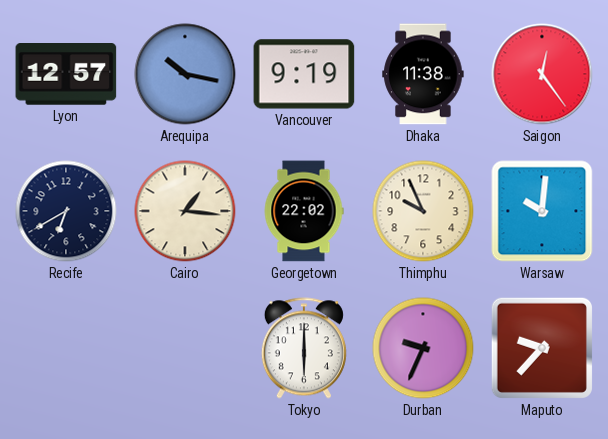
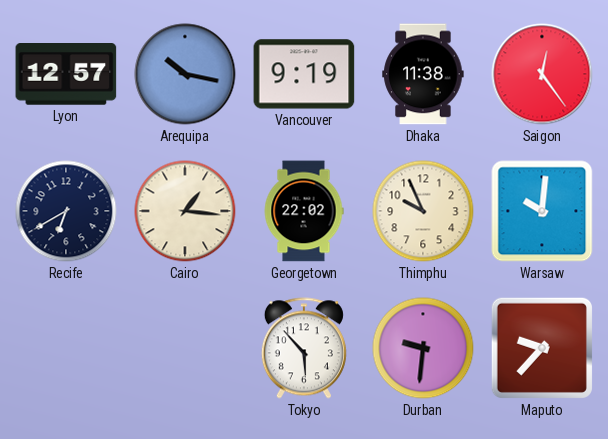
Tokyo: 6:00 -> 5:53 (304, 348)
Durban: 9:34 -> 9:31 (423, 348)
